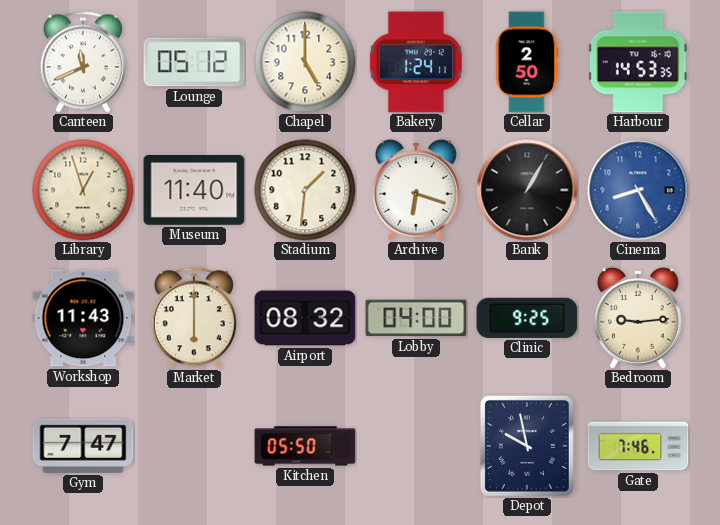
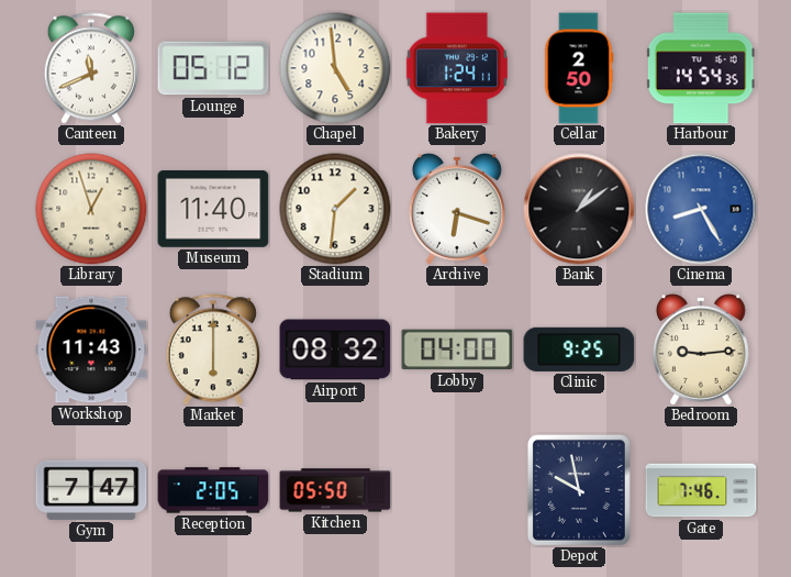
Chapel: 5:00 -> 4:59 (335, 68)
Harbour: 14:53 -> 14:54 (701, 68)
Bank: 1:05 -> 1:09 (579, 209)
Reception: none -> 2:05 (213, 490)
